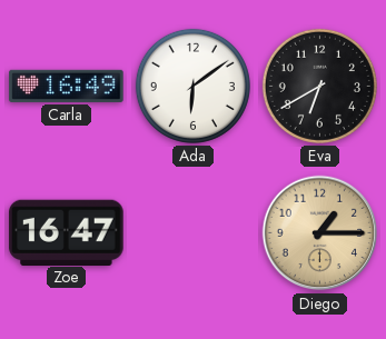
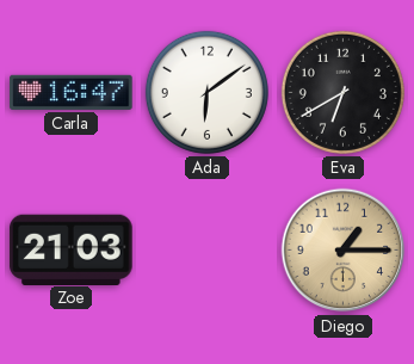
Carla: 16:49 -> 16:47 (72, 92)
Zoe: 16:47 -> 21:03 (72, 249)
